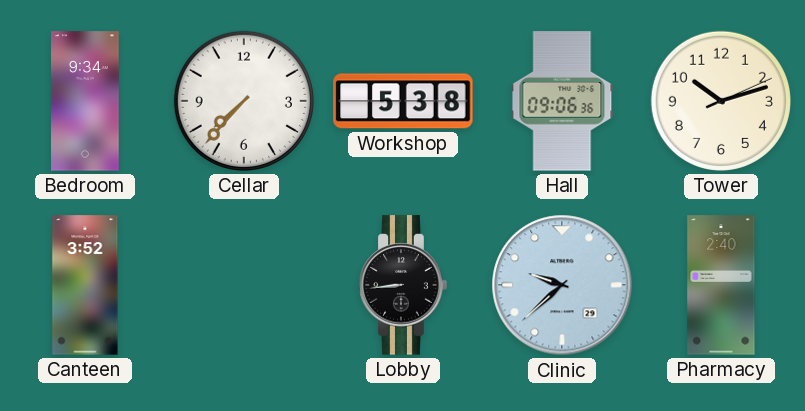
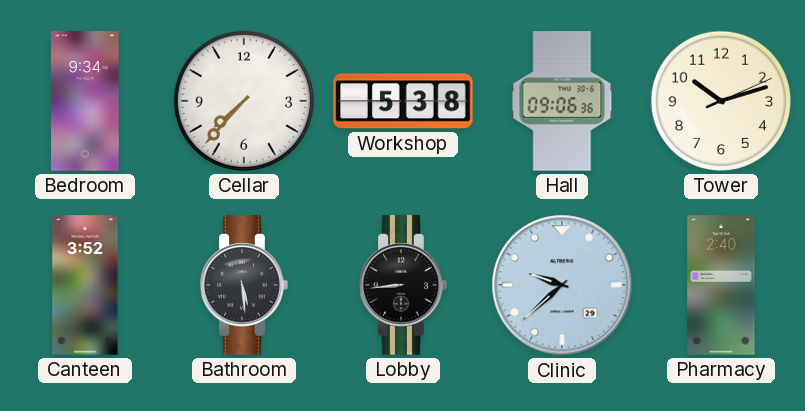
Bathroom: none -> 5:29 (244, 285)
